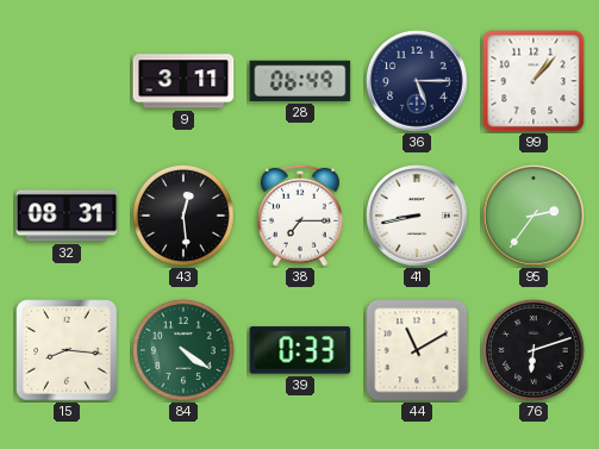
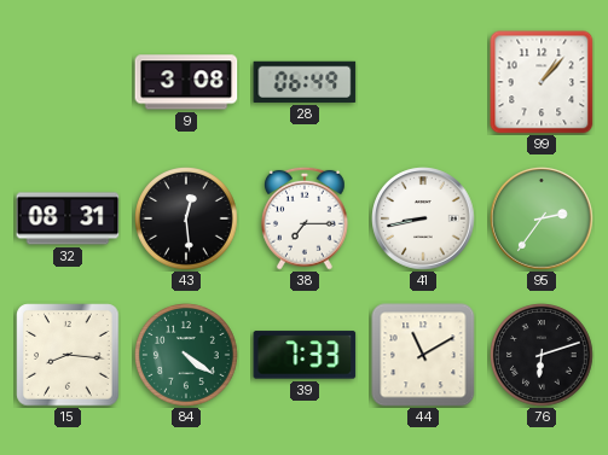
9: 3:11 -> 3:08 (186, 82)
36: 5:15 -> none (417, 81)
39: 0:33 -> 7:33 (305, 355)
